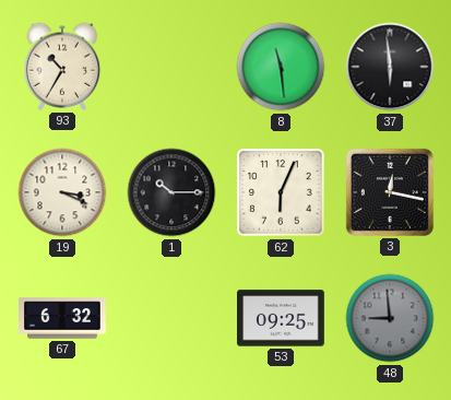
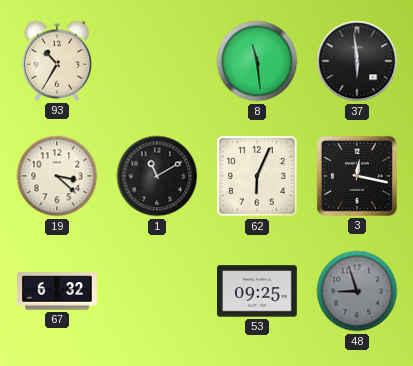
19: 3:19 -> 3:22 (57, 176)
1: 10:15 -> 11:10 (157, 176)
48: 8:59 -> 8:57 (357, 291)
